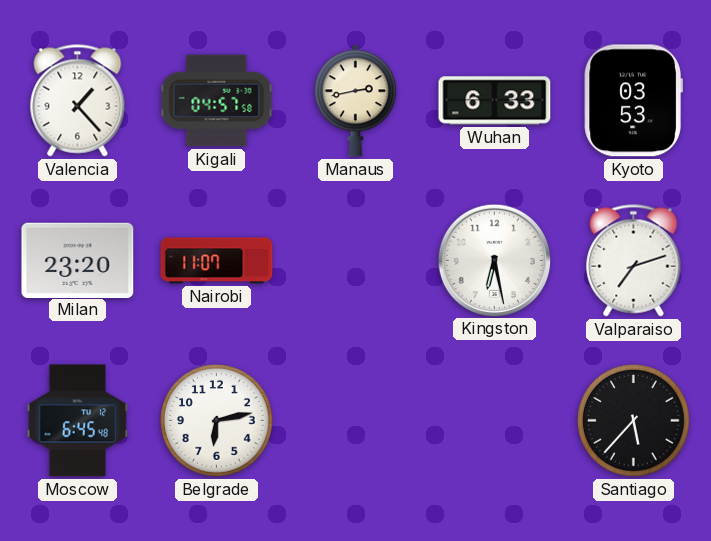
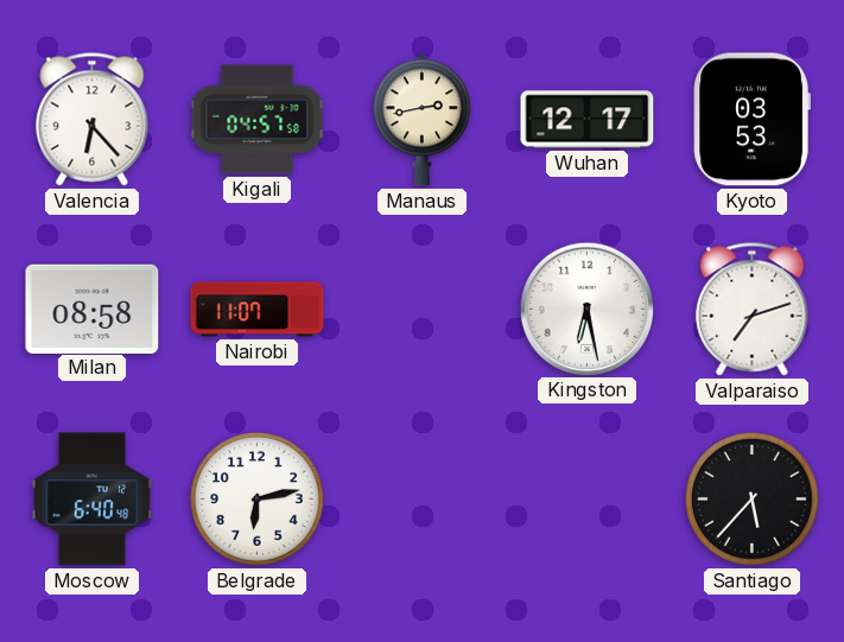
Valencia: 1:23 -> 6:23 (93, 120)
Wuhan: 6:33 -> 12:17 (588, 120)
Milan: 23:20 -> 08:58 (93, 309)
Moscow: 6:45 -> 6:40 (93, 500)
